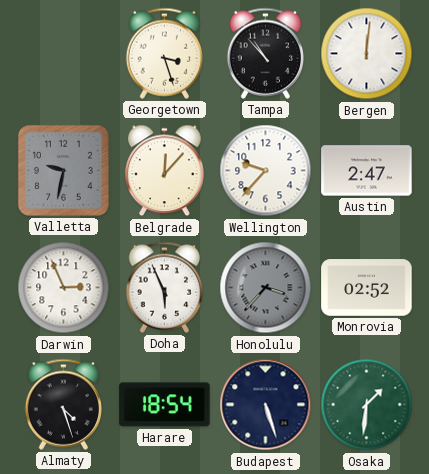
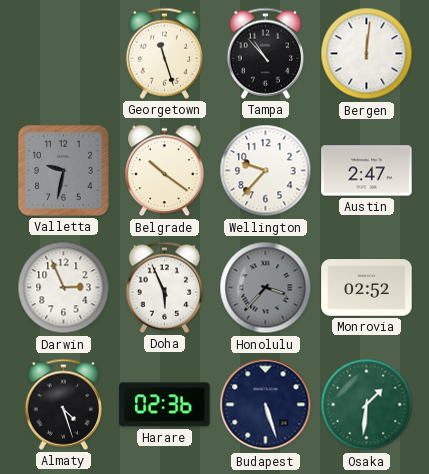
Georgetown: 3:27 -> 11:27 (164, 53)
Belgrade: 12:07 -> 10:21 (165, 171)
Harare: 18:54 -> 02:36 (165, 405)
